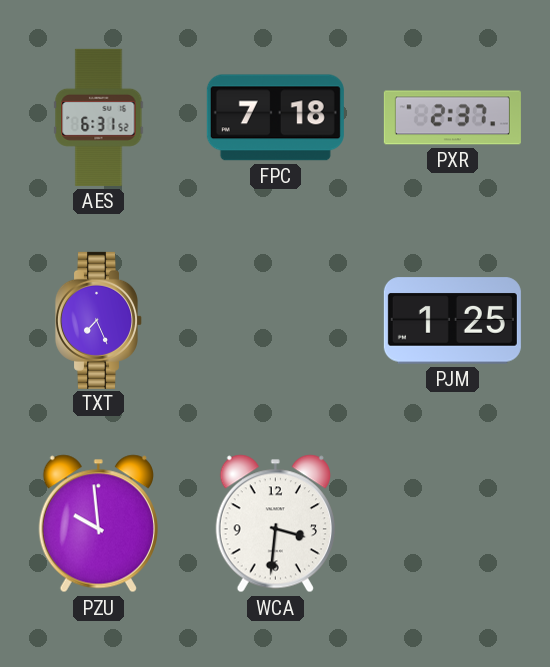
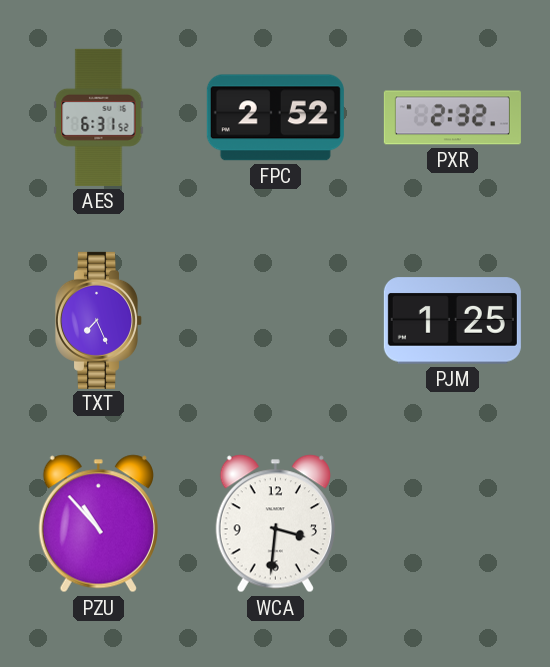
FPC: 7:18 -> 2:52 (275, 118)
PXR: 2:37 -> 2:32 (452, 118)
PZU: 9:59 -> 10:53 (98, 524)
